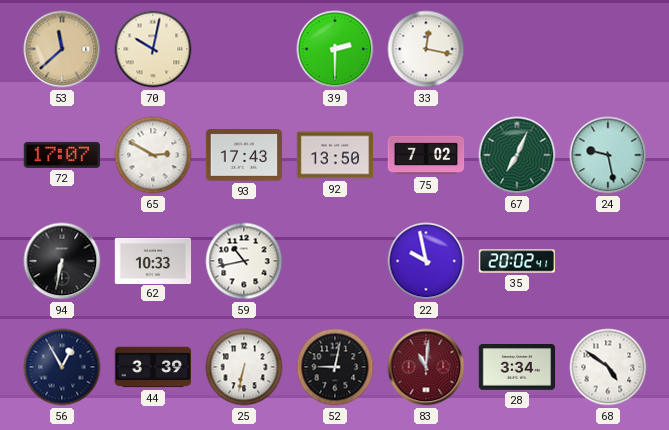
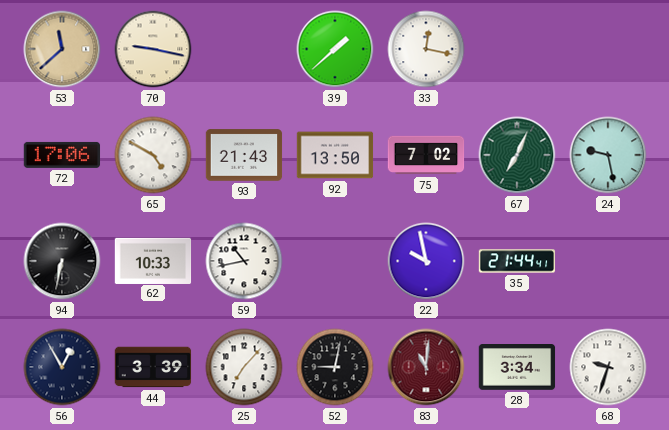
70: 10:02 -> 9:17 (153, 49)
39: 2:30 -> 1:38 (335, 49)
72: 17:07 -> 17:06 (62, 155)
65: 2:50 -> 4:50 (153, 155)
93: 17:43 -> 21:43 (244, 155)
35: 20:02 -> 21:44 (517, 261)
25: 6:32 -> 7:07 (244, 367)
68: 4:51 -> 9:33 (608, 367)
